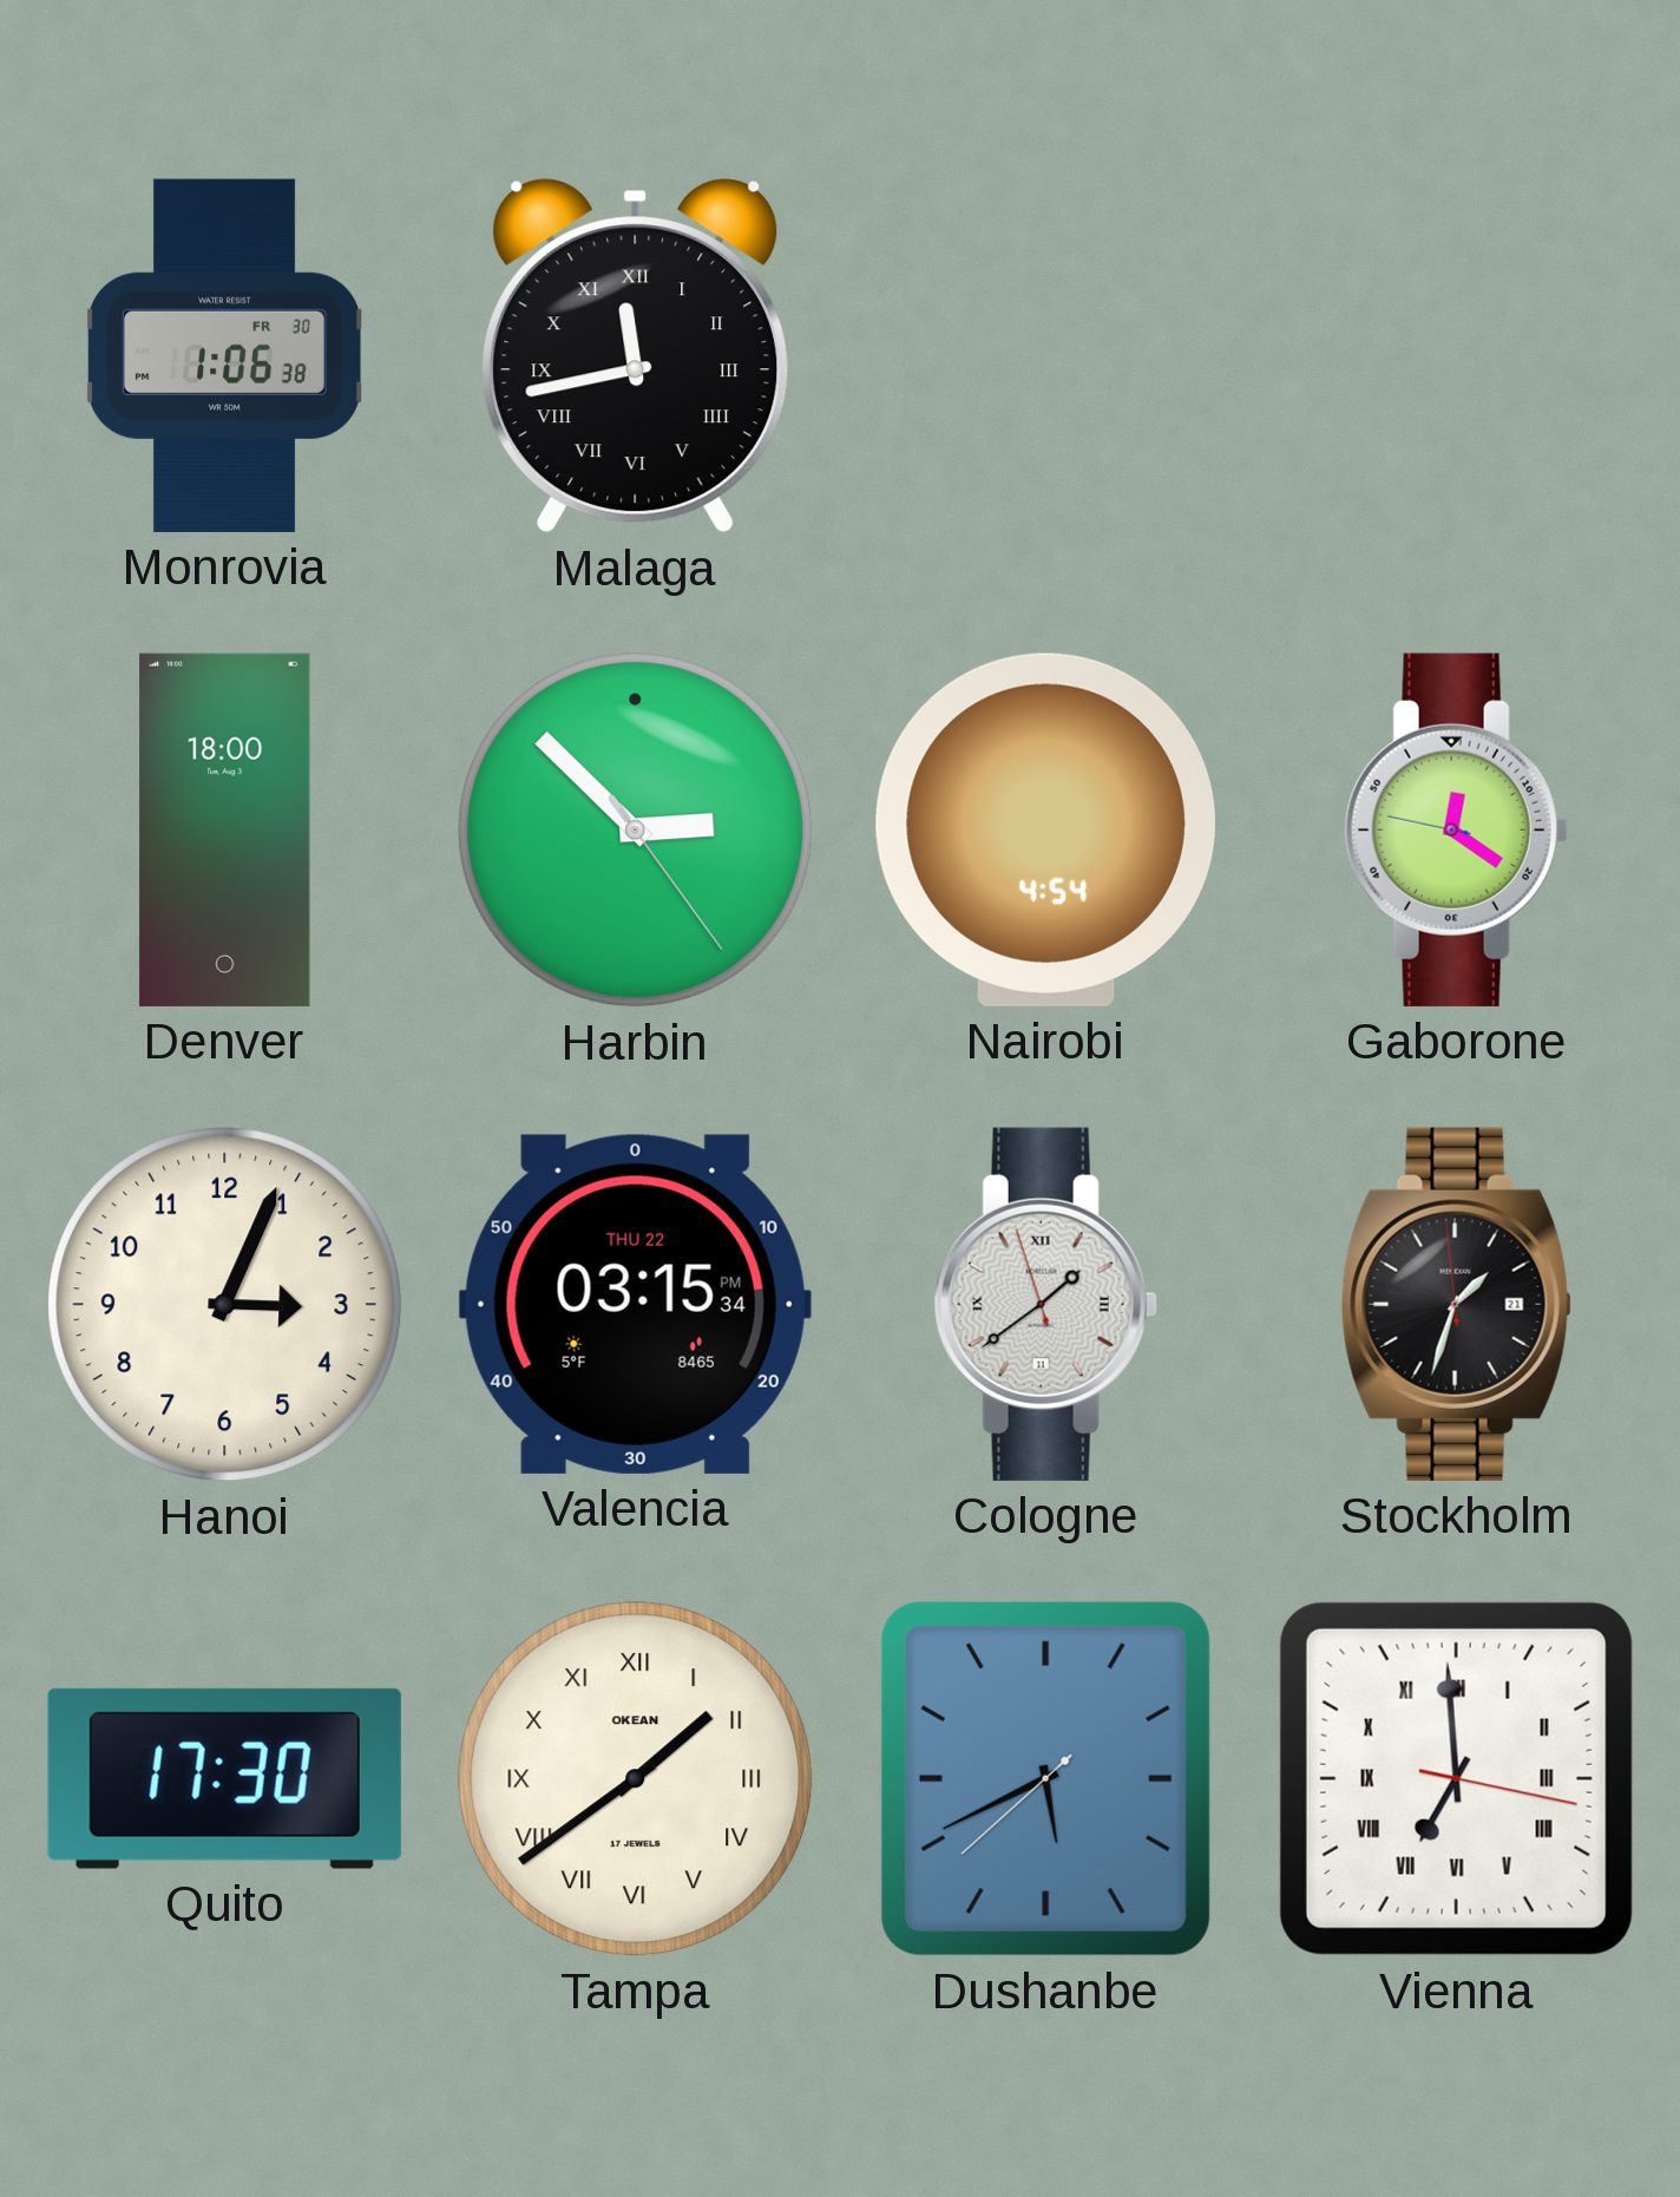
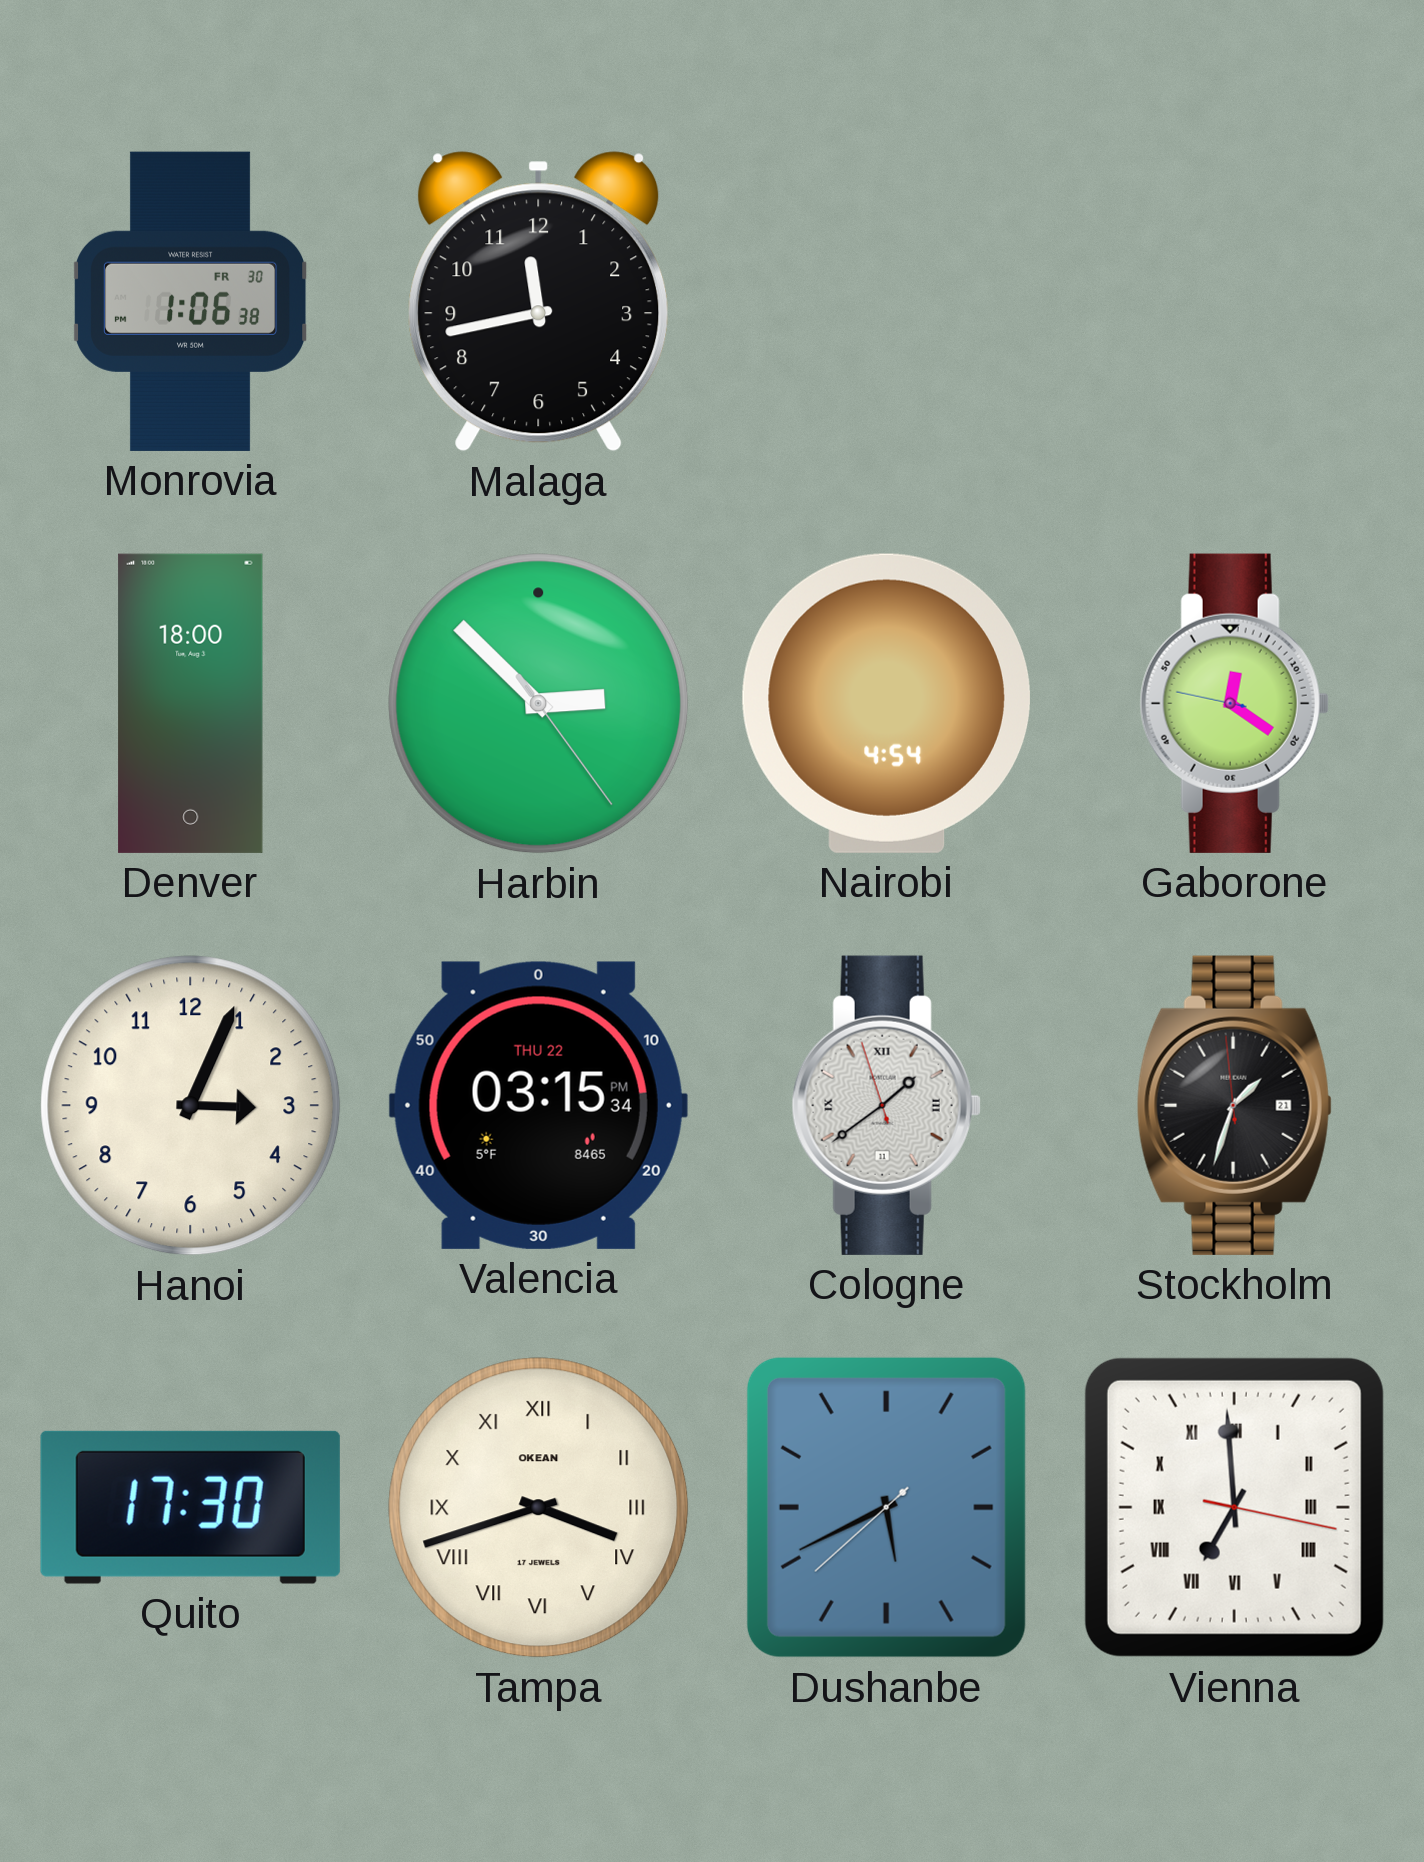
Malaga numerals: Roman -> Arabic (539, 302)
Tampa: 1:39 -> 3:42 (539, 1508)
